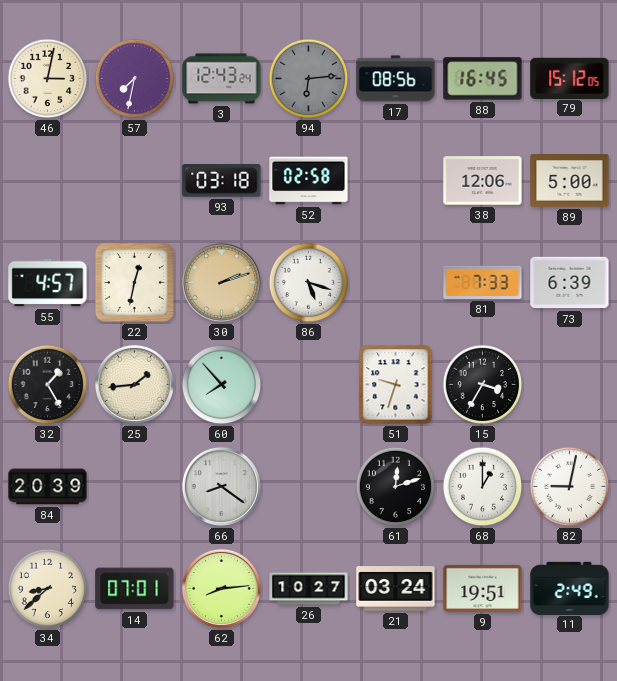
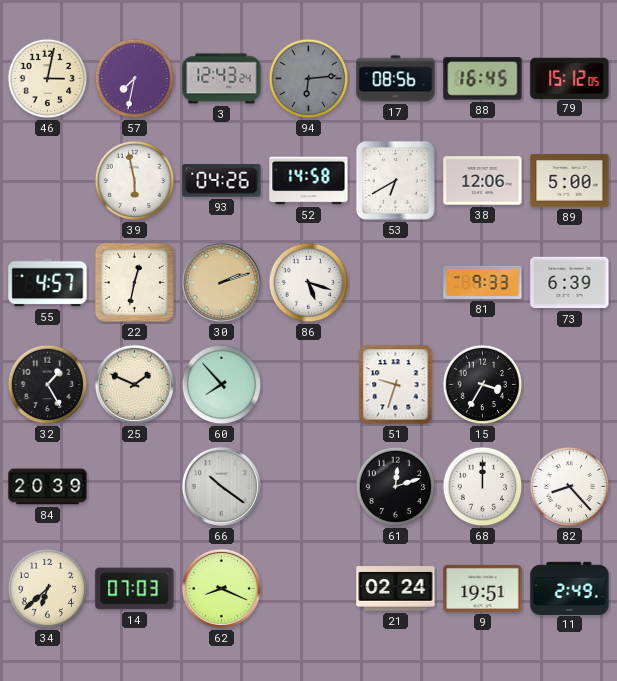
39: none -> 5:58 (135, 181)
93: 03:18 -> 04:26 (222, 181)
52: 02:58 -> 14:58 (309, 181)
53: none -> 6:40 (395, 180)
81: 7:33 -> 9:33 (483, 282)
25: 1:44 -> 1:49 (134, 384)
66: 8:21 -> 10:21 (221, 486)
68: 1:00 -> 12:00 (483, 487)
82: 9:02 -> 8:23 (570, 487)
34: 8:38 -> 6:38 (48, 589)
14: 07:01 -> 07:03 (135, 589)
62: 8:14 -> 8:19 (221, 588)
26: 10:27 -> none (309, 589)
21: 03:24 -> 02:24 (396, 589)
